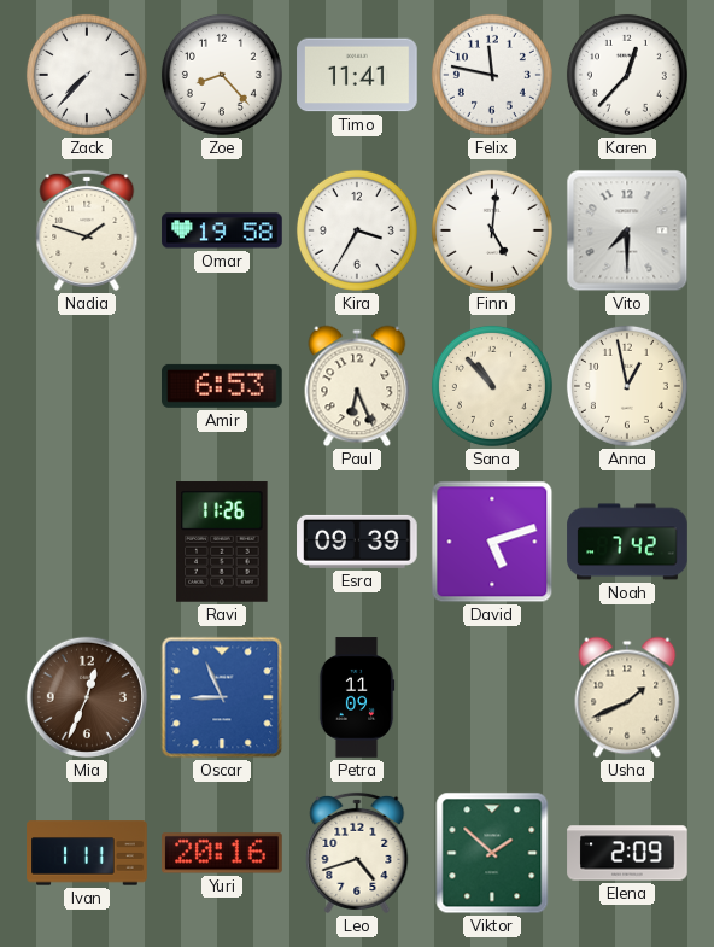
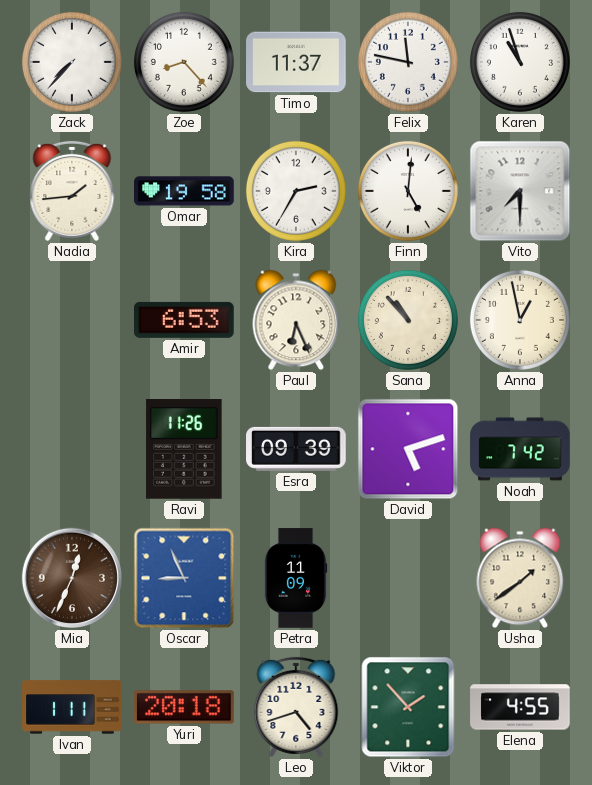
Timo: 11:41 -> 11:37 (296, 62)
Karen: 12:37 -> 10:57 (520, 62)
Nadia: 1:48 -> 1:44 (72, 191)
Kira: 3:35 -> 2:35 (296, 191)
Usha: 1:41 -> 1:39 (520, 578)
Yuri: 20:16 -> 20:18 (184, 707)
Viktor: 1:52 -> 1:53 (408, 707)
Elena: 2:09 -> 4:55 (520, 707)
